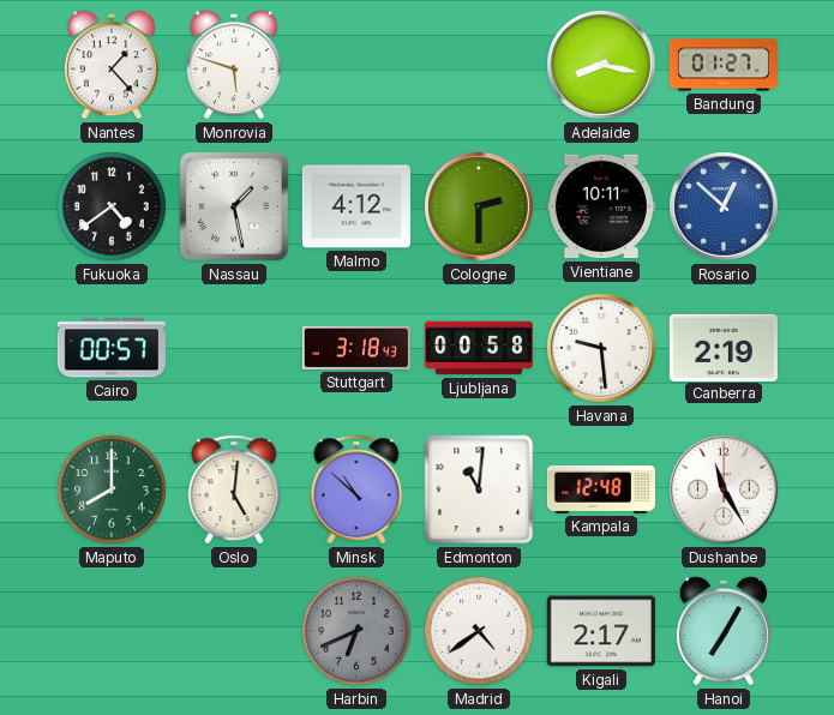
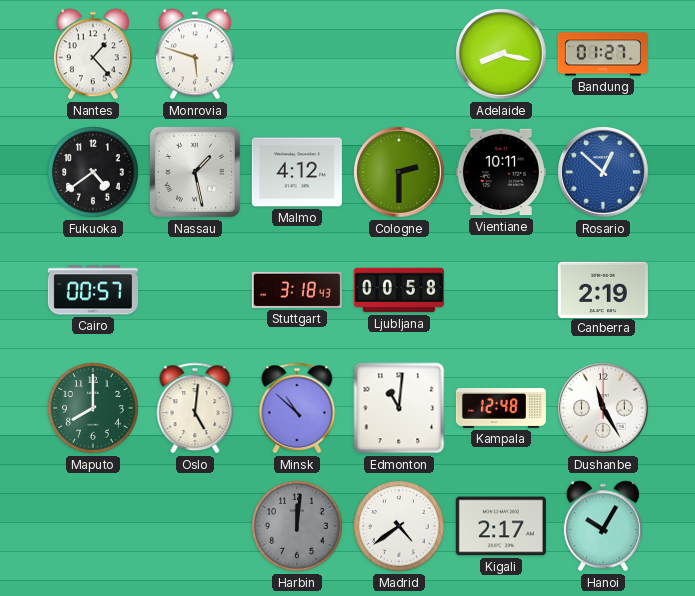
Havana: 9:29 -> none (601, 348)
Harbin: 6:41 -> 12:01 (297, 526)
Hanoi: 7:05 -> 10:05 (603, 526)
